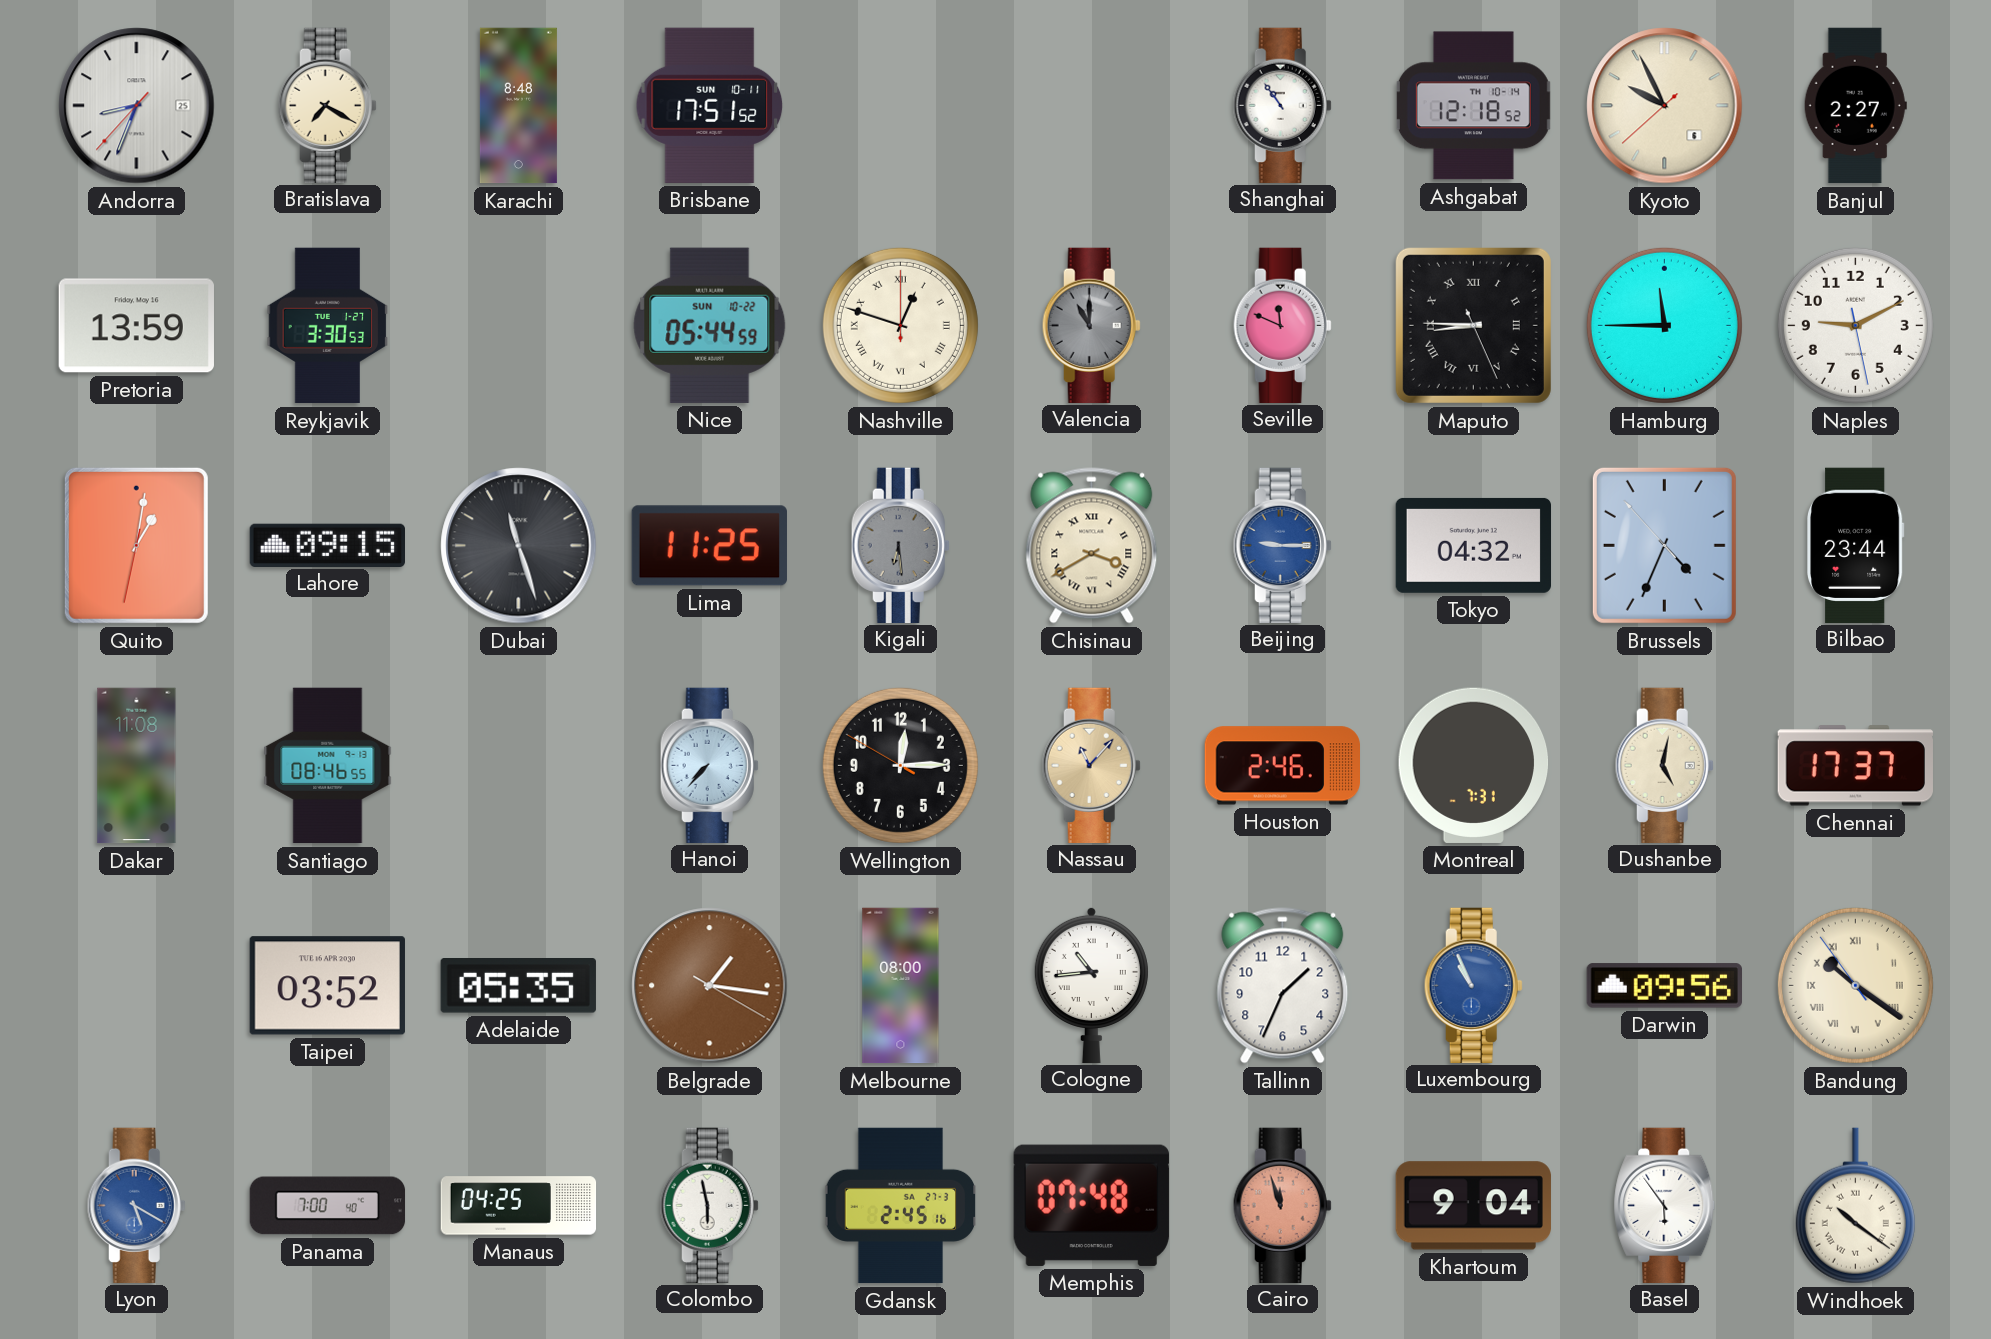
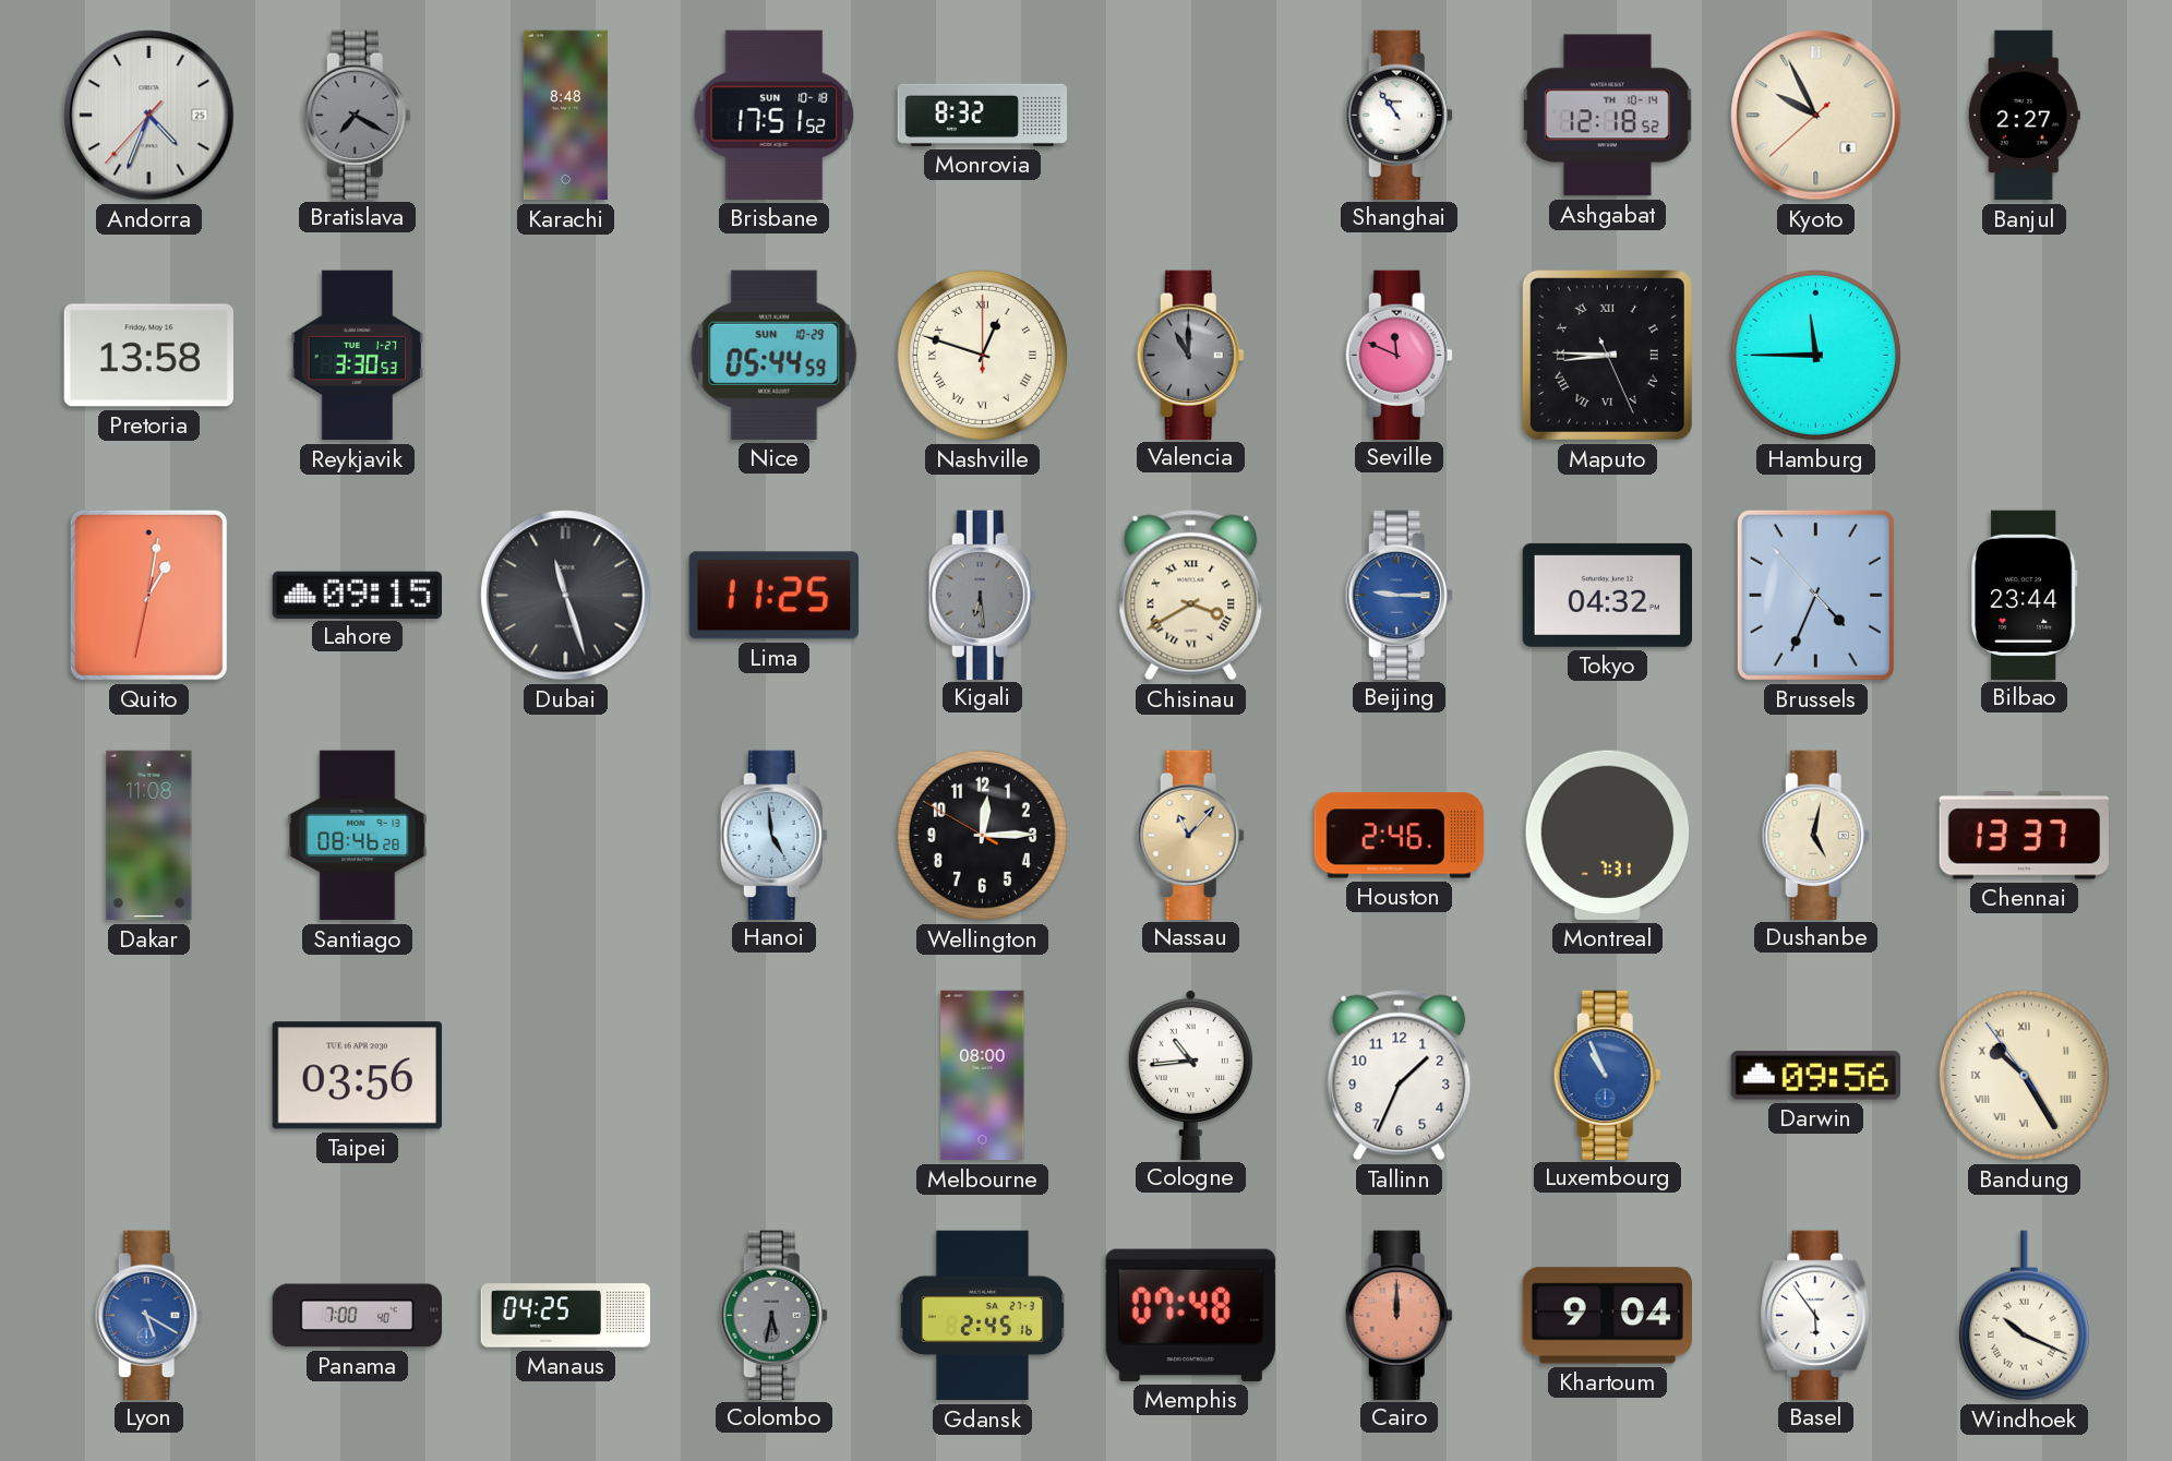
Andorra: 8:33 -> 4:33 (149, 116)
Bratislava dial: cream -> grey (357, 115)
Brisbane date: SUN 10-11 -> SUN 10-18 (775, 115)
Monrovia: none -> 8:32 (983, 115)
Pretoria: 13:59 -> 13:58 (148, 356)
Nice date: SUN 10-22 -> SUN 10-29 (775, 355)
Naples: 9:10 -> none (1855, 325)
Santiago: 08:46:55 -> 08:46:28 (358, 836)
Hanoi: 7:37 -> 4:59 (773, 835)
Chennai: 17:37 -> 13:37 (2024, 836)
Taipei: 03:52 -> 03:56 (357, 1076)
Adelaide: 05:35 -> none (518, 986)
Belgrade: 1:16 -> none (710, 986)
Bandung: 10:20 -> 10:24 (2024, 1075)
Colombo: 5:58 -> 5:32 (773, 1315)
Colombo dial: white -> grey (773, 1315)
Cairo: 11:57 -> 12:00 (1399, 1315)
Windhoek: 10:21 -> 10:19 (2024, 1316)
